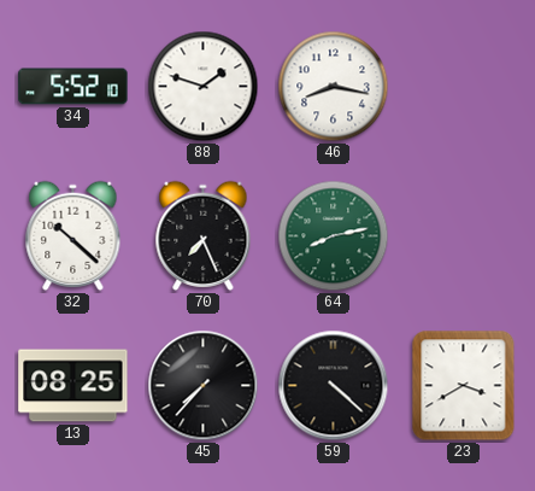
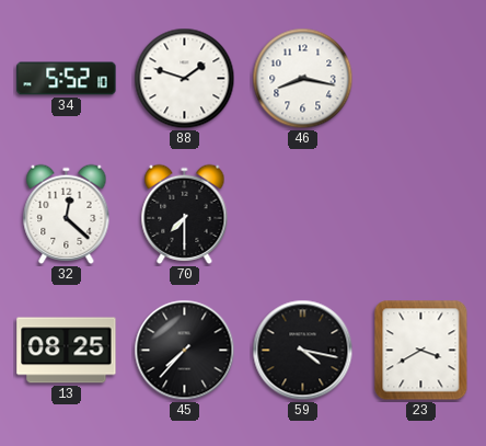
32: 10:22 -> 12:22 (67, 214)
70: 7:26 -> 7:30 (185, 214)
64: 8:13 -> none (334, 236)
59: 4:22 -> 4:17 (303, 351)
